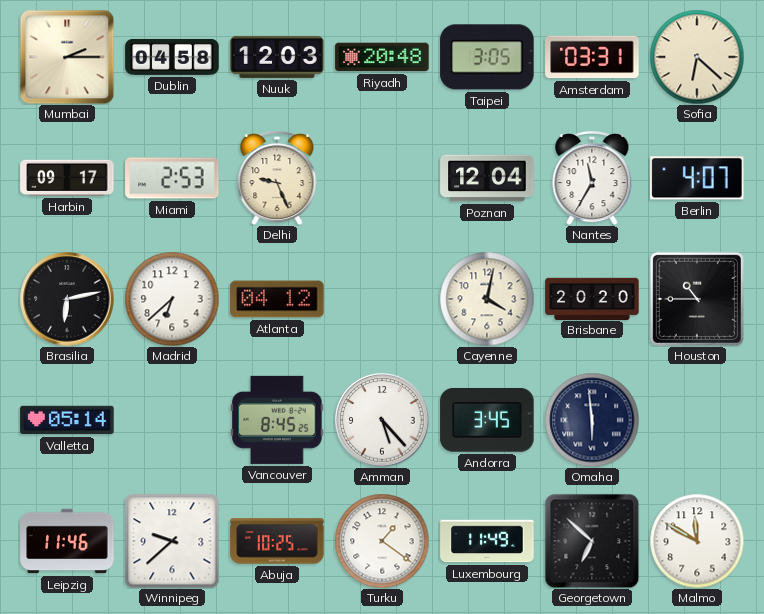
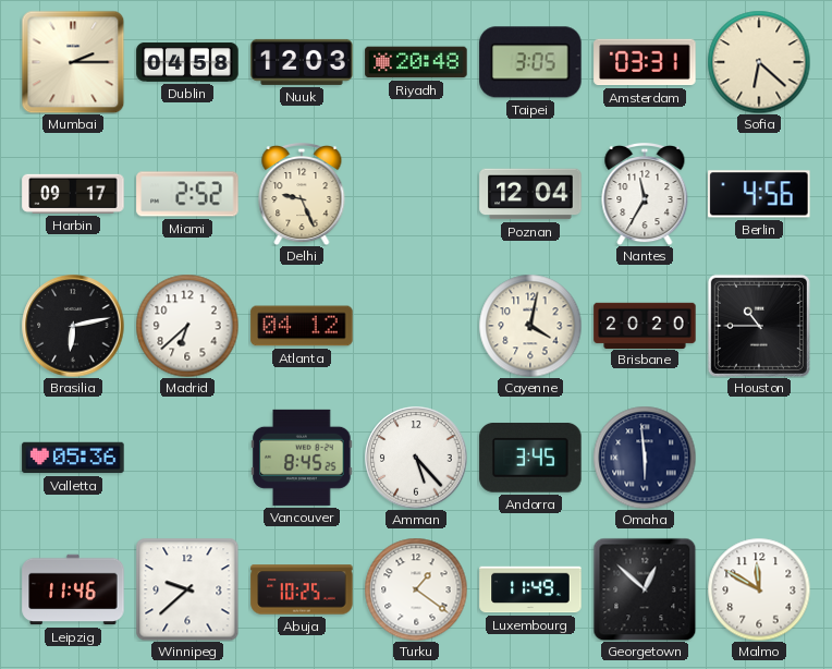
Miami: 2:53 -> 2:52 (187, 194)
Berlin: 4:07 -> 4:56 (759, 194)
Valletta: 05:14 -> 05:36 (73, 458)
Georgetown: 6:52 -> 12:52 (645, 589)
